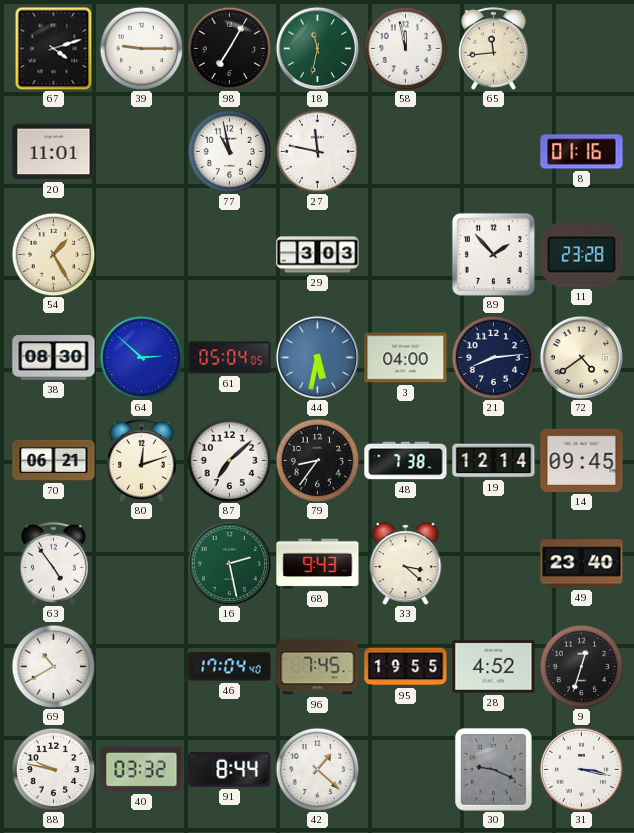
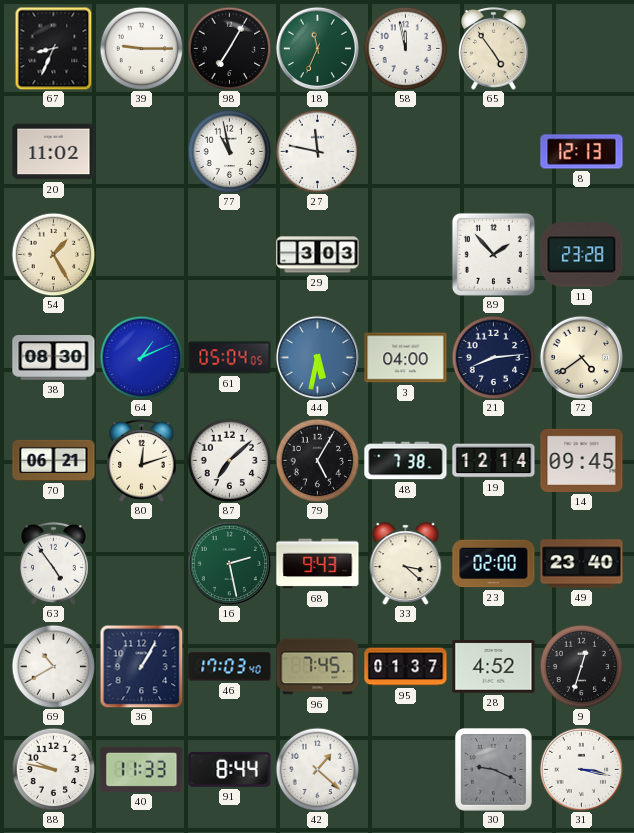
67: 4:12 -> 8:34 (54, 48)
18: 11:32 -> 11:34 (317, 48)
65: 11:44 -> 4:54 (494, 48)
20: 11:01 -> 11:02 (54, 152)
8: 01:16 -> 12:13 (582, 152)
64: 2:52 -> 1:11 (141, 357)
79: 8:36 -> 5:05 (317, 460)
23: none -> 02:00 (494, 564)
36: none -> 1:05 (141, 666)
46: 17:04 -> 17:03 (230, 667)
95: 19:55 -> 01:37 (406, 667)
40: 03:32 -> 11:33 (142, 769)
